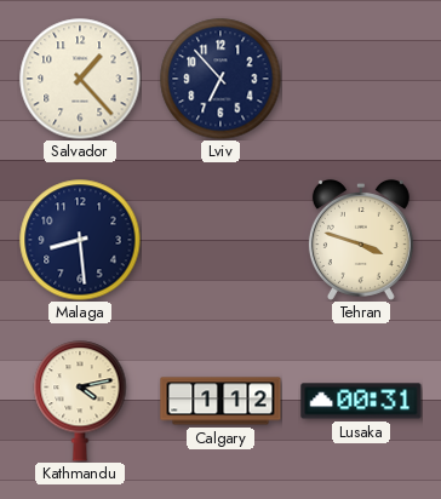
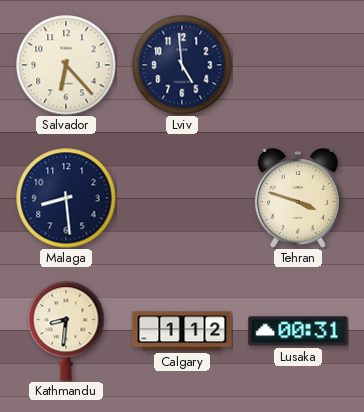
Salvador: 1:23 -> 6:23 (66, 65)
Lviv: 6:53 -> 4:59 (182, 65)
Kathmandu: 4:13 -> 8:31 (66, 331)
